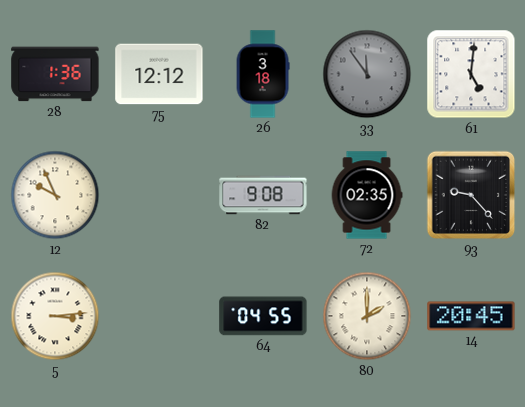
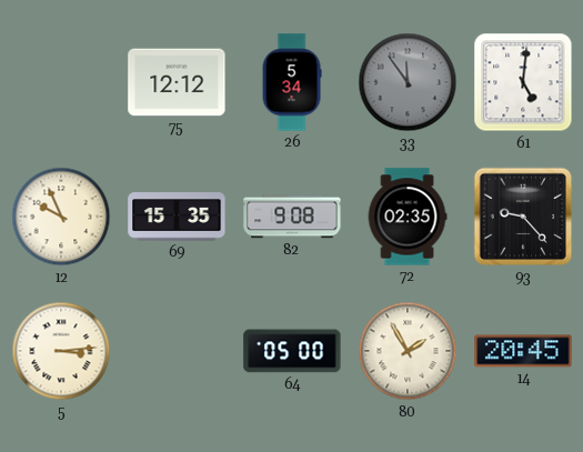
28: 1:36 -> none (55, 74)
26: 3:18 -> 5:34 (292, 82)
69: none -> 15:35 (177, 217)
64: 04:55 -> 05:00 (292, 351)
80: 2:00 -> 1:55 (408, 351)
